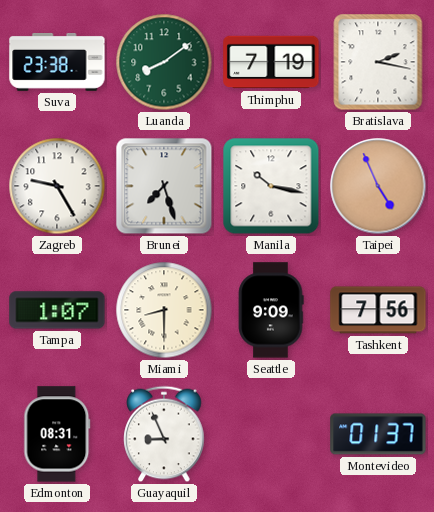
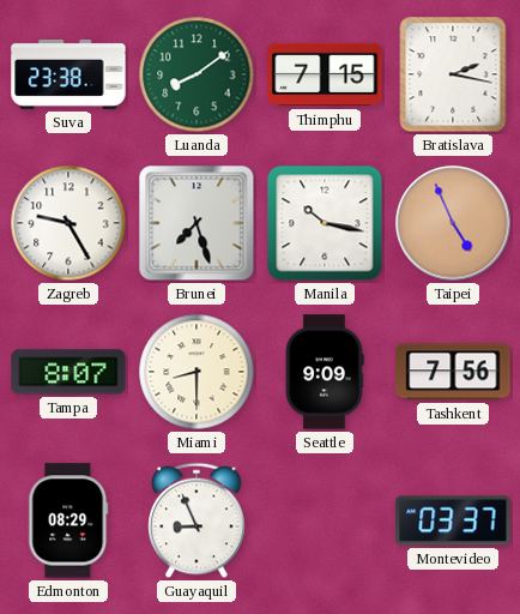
Thimphu: 7:19 -> 7:15 (325, 74)
Tampa: 1:07 -> 8:07 (68, 372)
Edmonton: 08:31 -> 08:29 (68, 520)
Montevideo: 01:37 -> 03:37 (453, 520)
